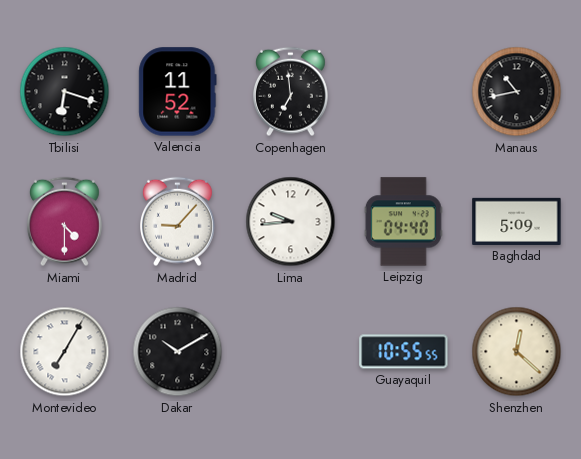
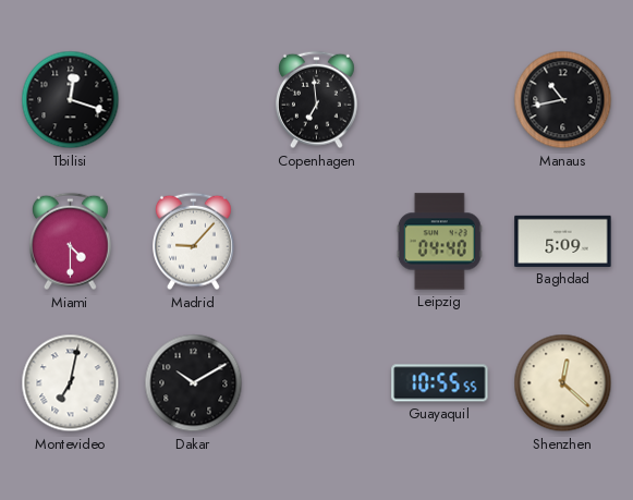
Tbilisi: 6:18 -> 12:18 (71, 100)
Valencia: 11:52 -> none (178, 92)
Lima: 9:44 -> none (291, 222)
Montevideo: 7:05 -> 7:02 (71, 383)
